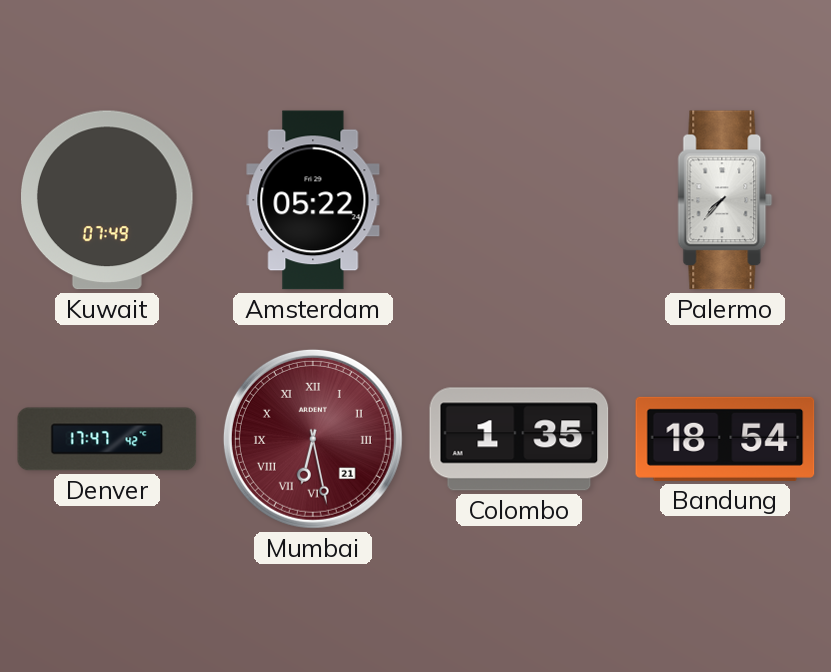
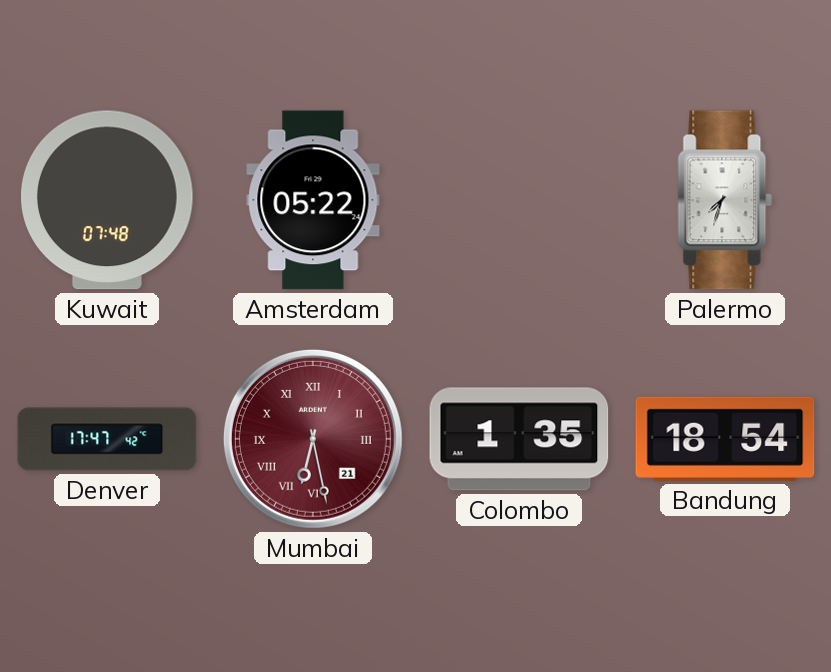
Kuwait: 07:49 -> 07:48 (108, 200)
Palermo: 7:37 -> 7:33 (725, 200)
